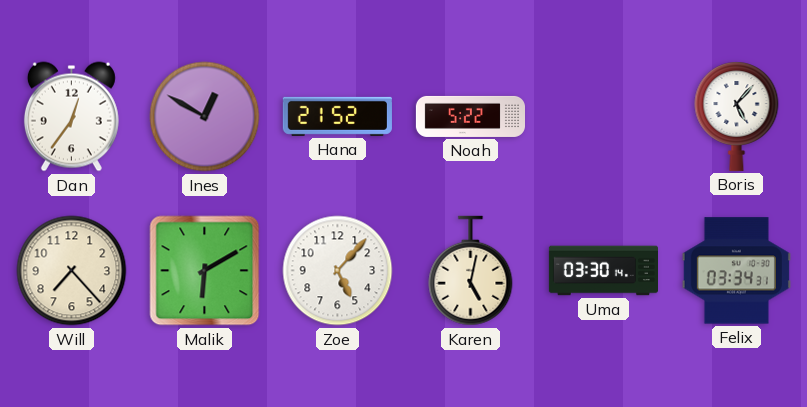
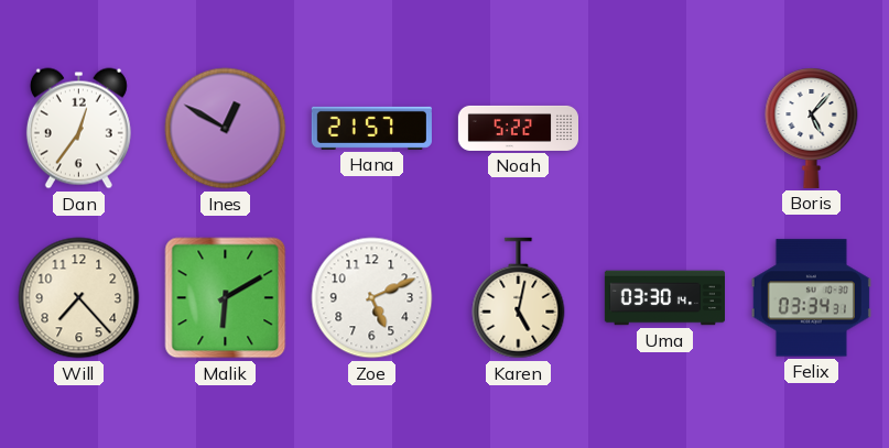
Hana: 21:52 -> 21:57 (371, 128)
Zoe: 5:07 -> 5:11 (372, 298)
